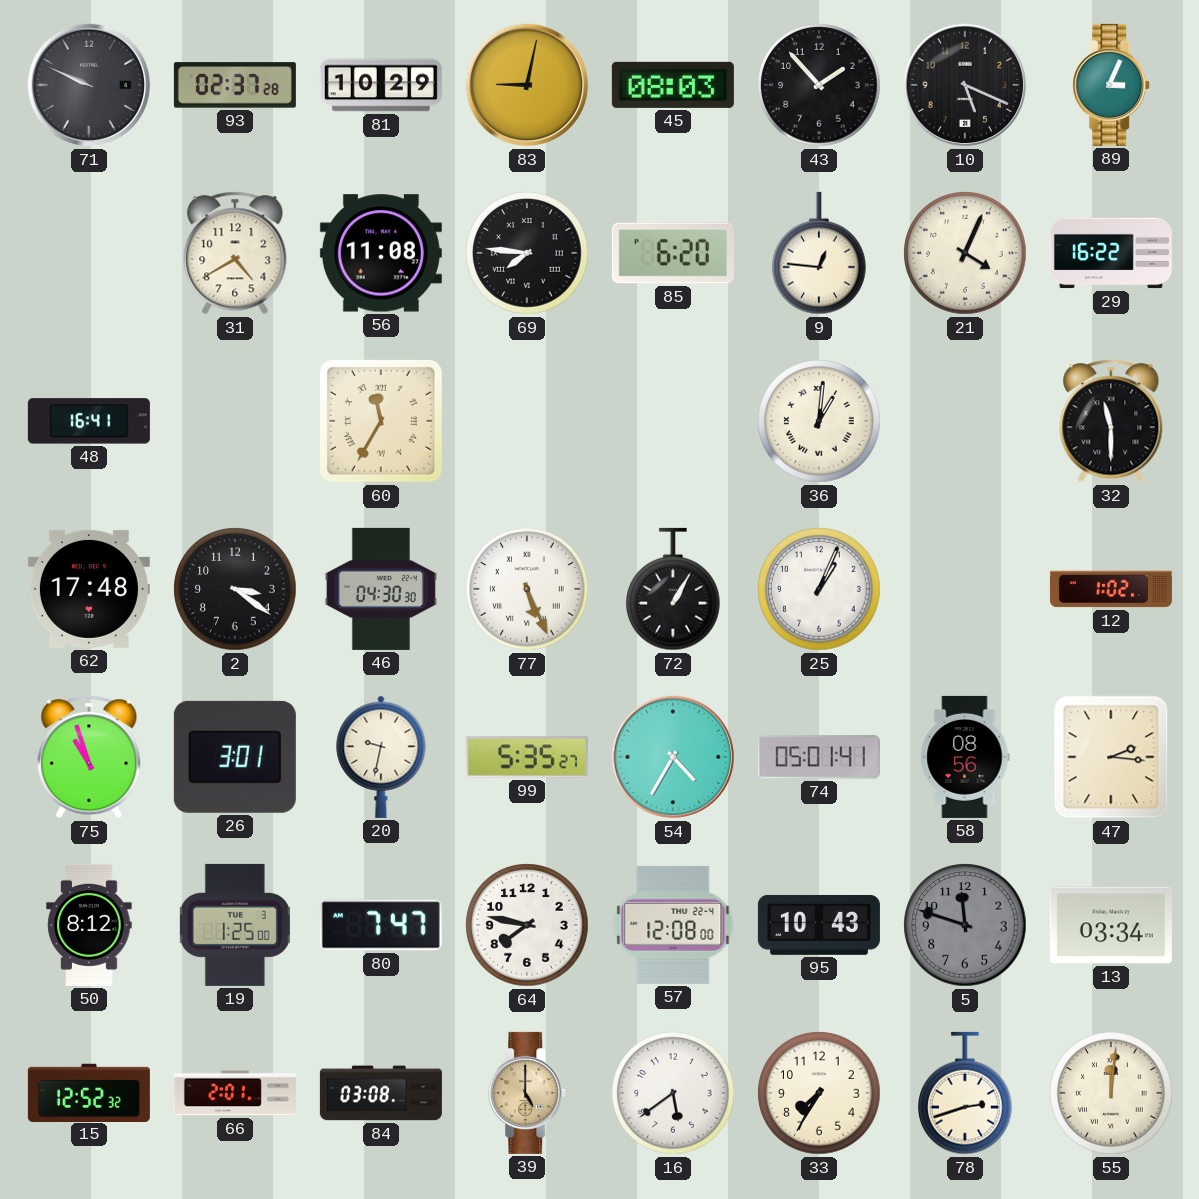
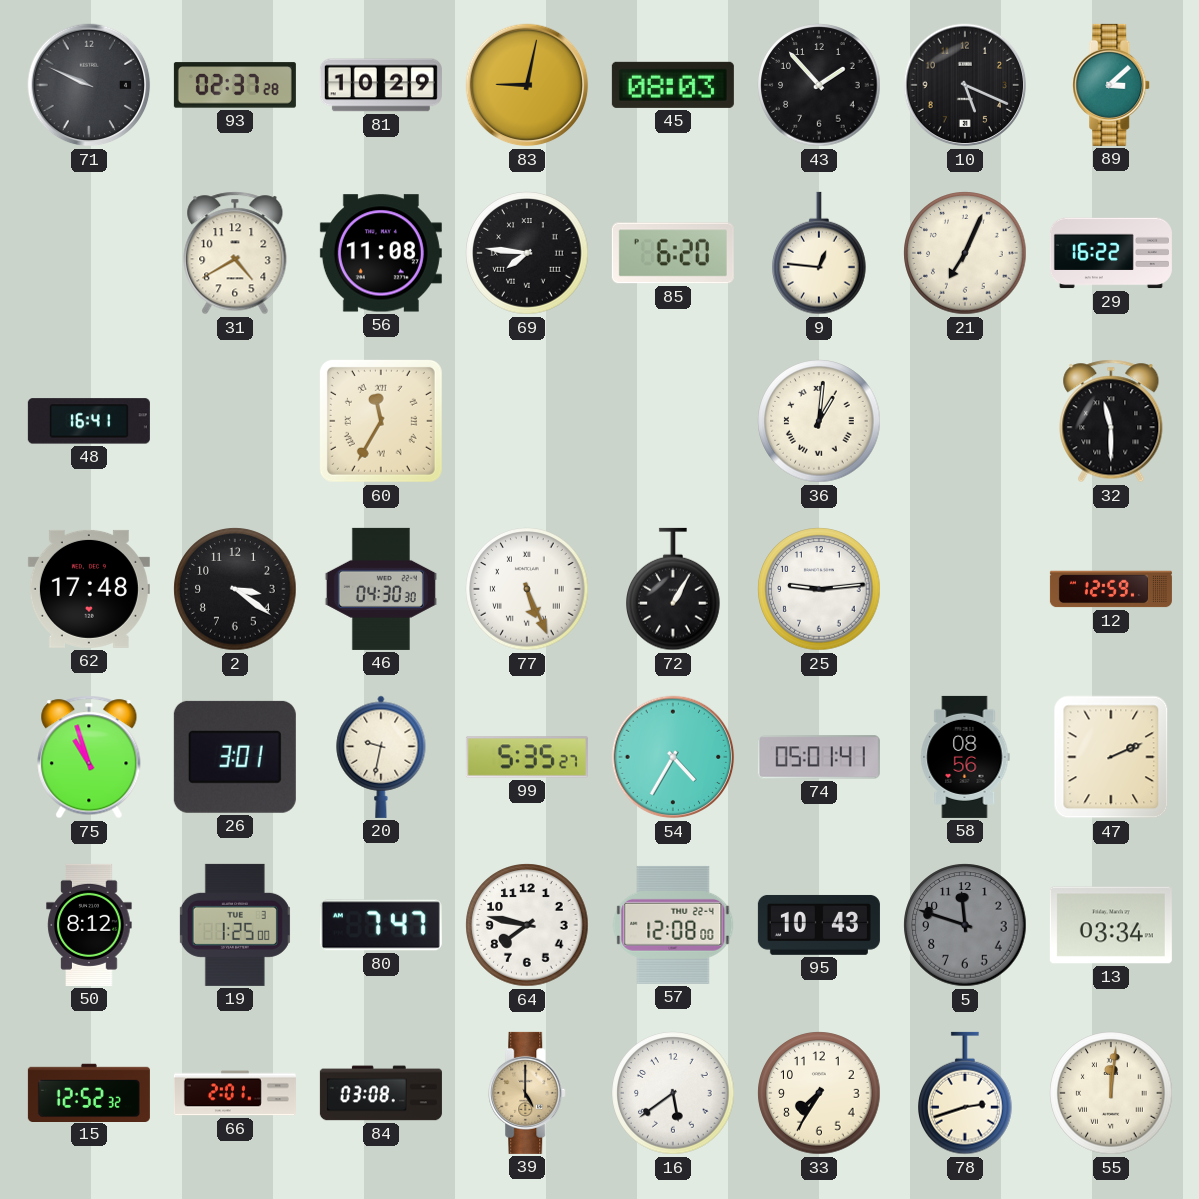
89: 3:04 -> 3:08 (1112, 85)
21: 4:04 -> 7:04 (965, 253)
25: 1:04 -> 9:14 (819, 589)
12: 1:02 -> 12:59 (1111, 589)
47: 2:16 -> 2:11 (1111, 757)
